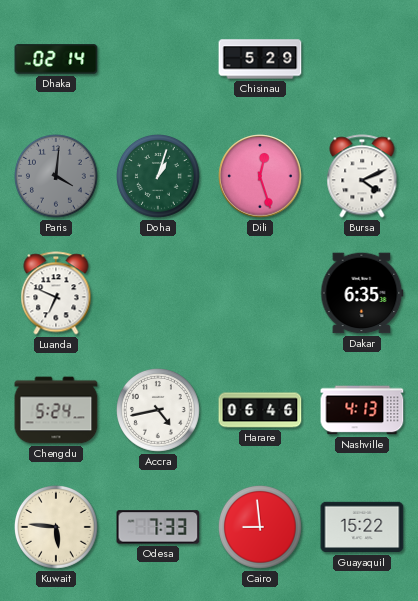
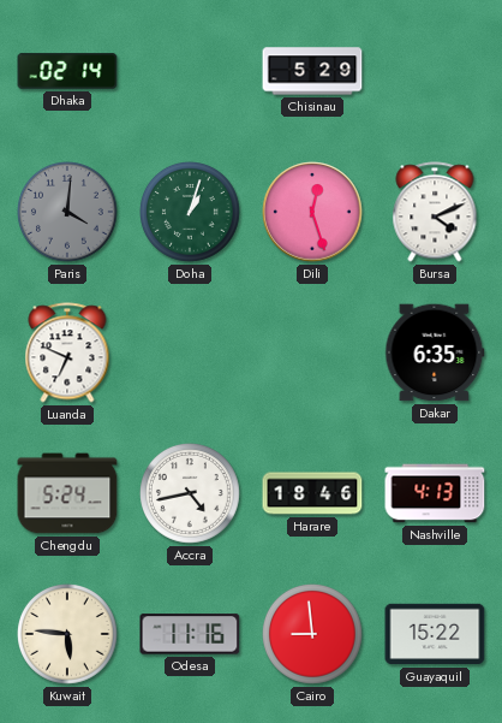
Harare: 06:46 -> 18:46 (312, 493)
Odesa: 7:33 -> 11:16 (190, 634)
